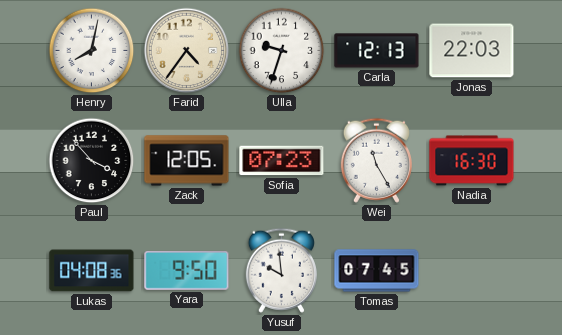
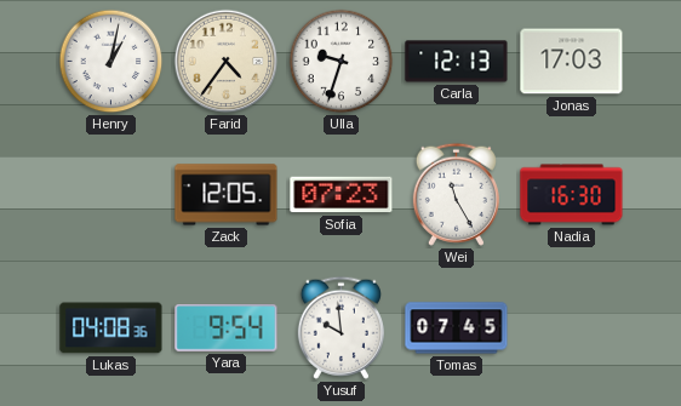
Henry: 8:02 -> 1:02 (111, 62)
Jonas: 22:03 -> 17:03 (572, 62)
Paul: 3:53 -> none (92, 161)
Yara: 9:50 -> 9:54 (227, 328)
